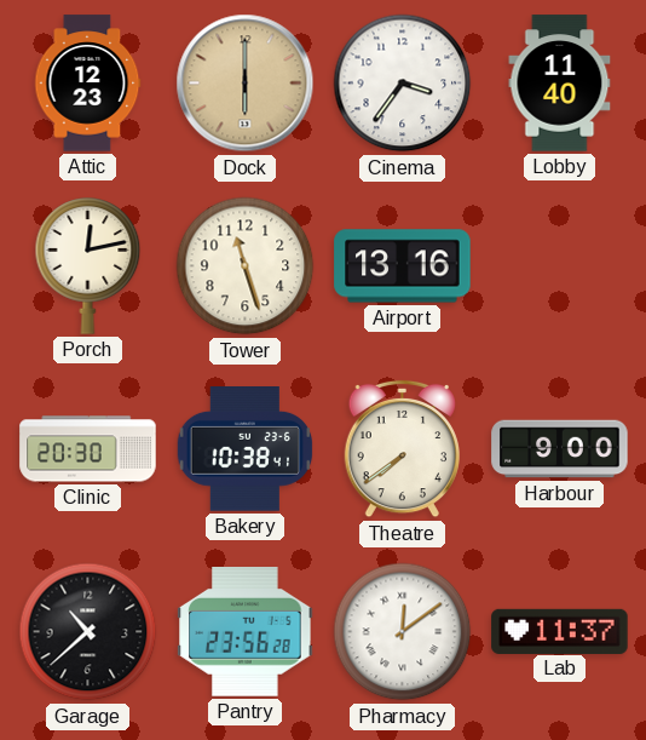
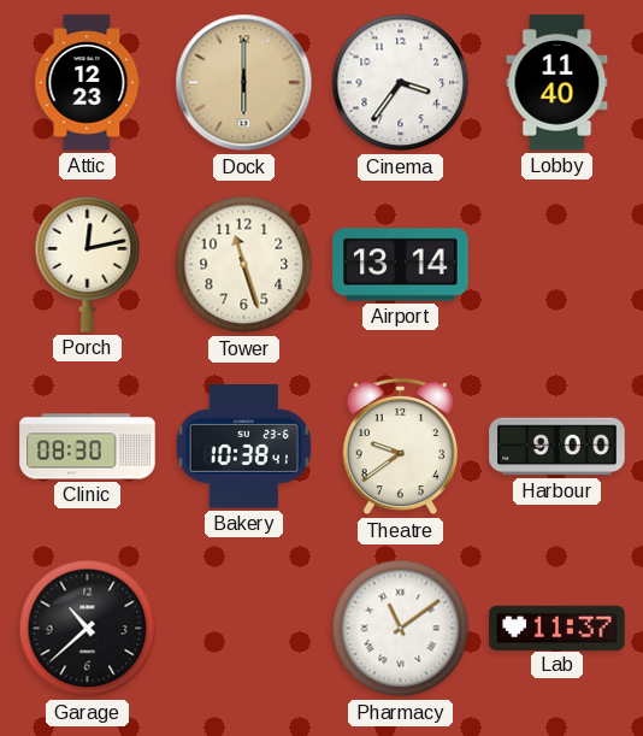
Airport: 13:16 -> 13:14 (401, 265)
Clinic: 20:30 -> 08:30 (88, 447)
Theatre: 7:39 -> 9:39 (400, 447)
Pantry: 23:56 -> none (246, 632)
Pharmacy: 12:09 -> 11:09 (401, 629)
